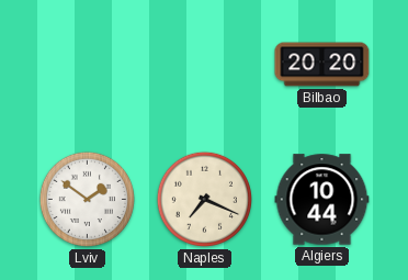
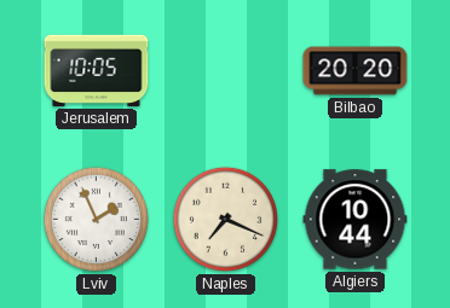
Jerusalem: none -> 10:05 (97, 70)
Lviv: 1:51 -> 1:56 (96, 219)
